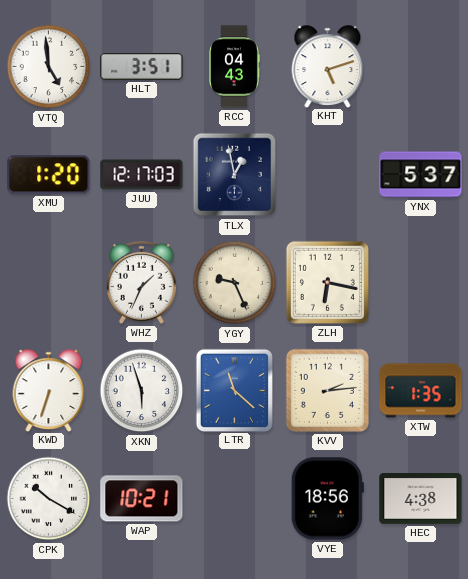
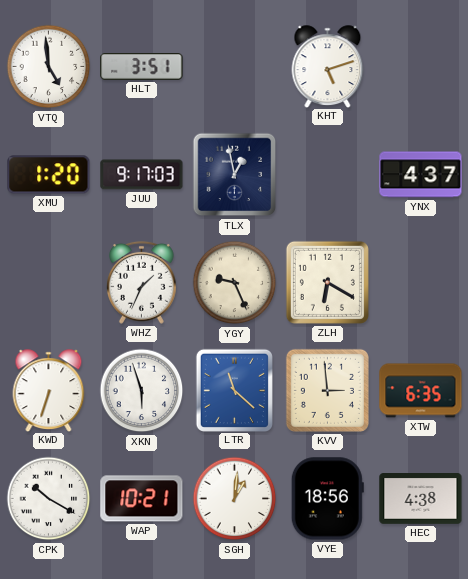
RCC: 04:43 -> none (234, 67)
JUU: 12:17 -> 9:17 (142, 175)
YNX: 5:37 -> 4:37 (421, 175)
ZLH: 6:17 -> 6:20 (327, 282)
KVV: 2:14 -> 2:59 (327, 390)
XTW: 1:35 -> 6:35 (421, 391)
SGH: none -> 1:01 (235, 499)
